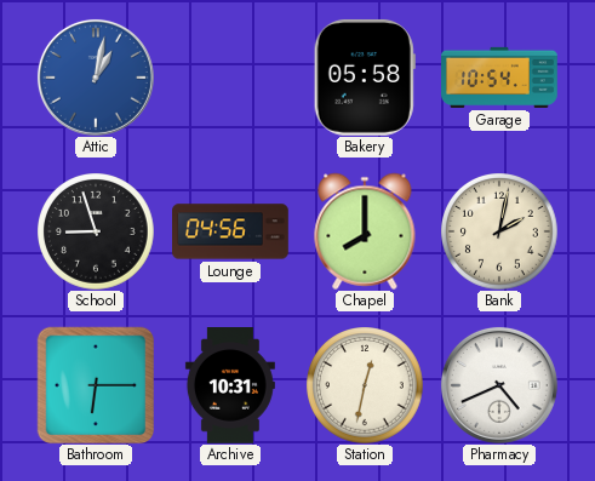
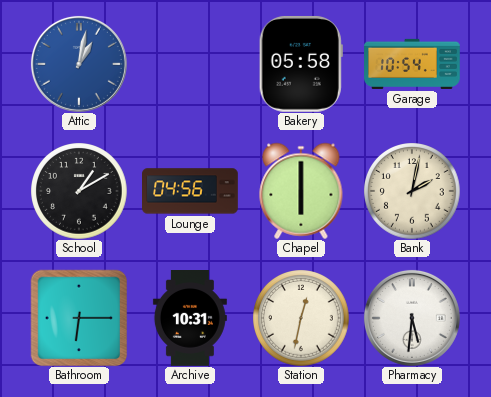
School: 8:57 -> 1:10 (79, 191)
Chapel: 8:00 -> 6:00 (301, 191)
Pharmacy: 4:41 -> 5:31 (412, 318)
